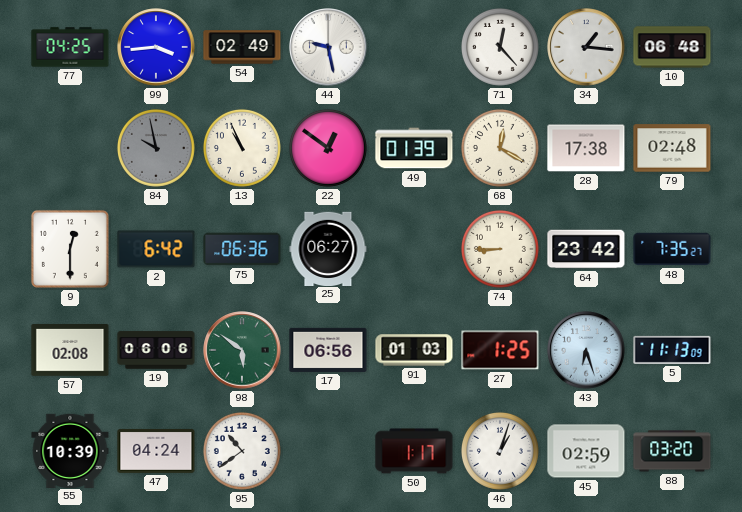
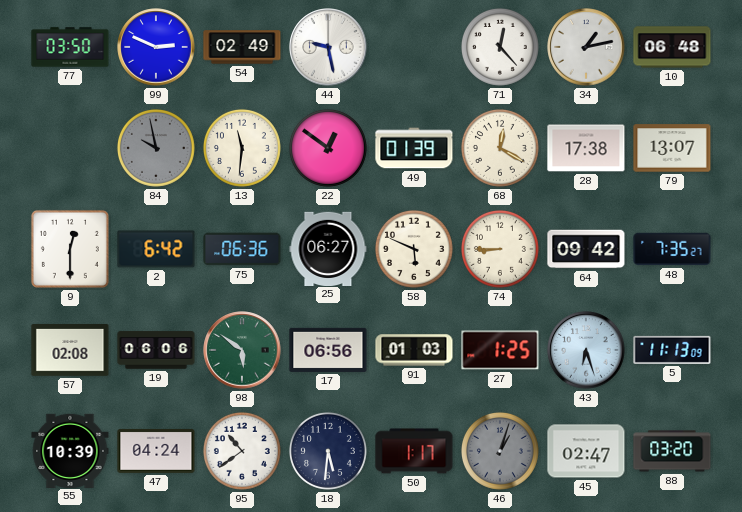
77: 04:25 -> 03:50 (70, 47)
99: 3:44 -> 2:49 (156, 47)
34: 1:16 -> 1:13 (586, 47)
13: 10:56 -> 11:31 (242, 148)
79: 02:48 -> 13:07 (672, 148)
58: none -> 5:49 (414, 249)
64: 23:42 -> 09:42 (586, 249)
18: none -> 5:31 (328, 451)
46 dial: white -> grey (500, 451)
45: 02:59 -> 02:47 (586, 451)
